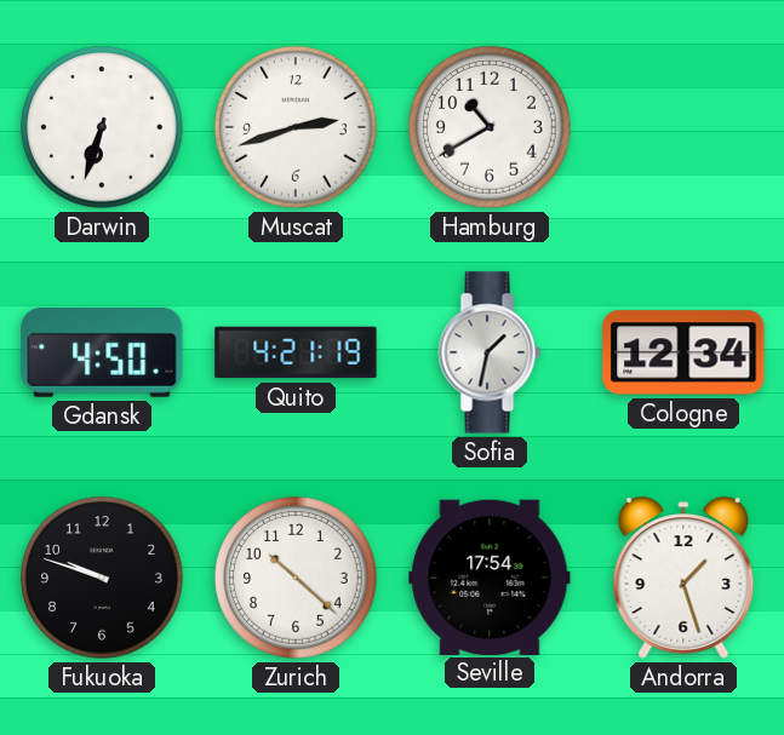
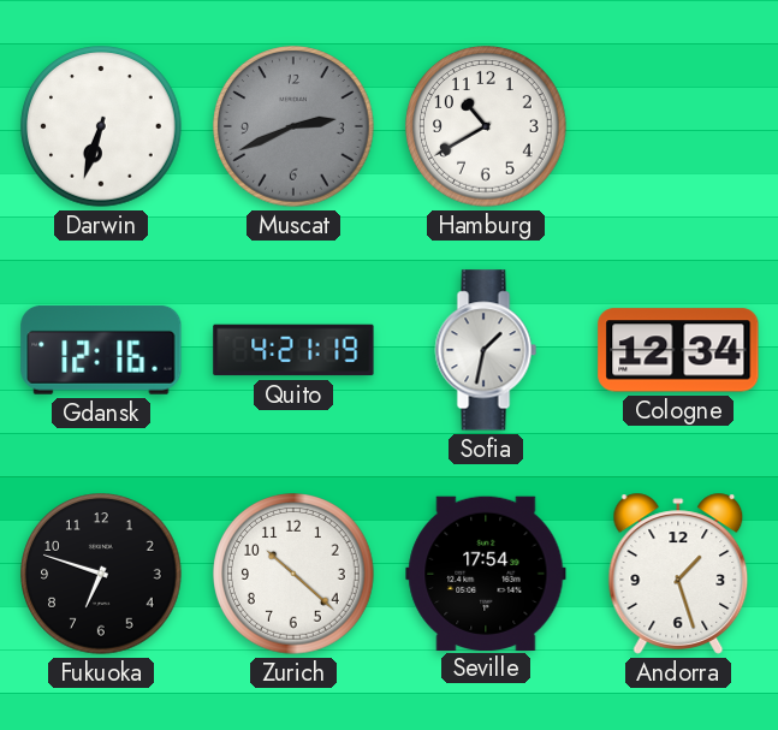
Muscat: 2:42 -> 2:41 (293, 126)
Muscat dial: white -> grey (293, 126)
Gdansk: 4:50 -> 12:16 (101, 350)
Fukuoka: 9:48 -> 6:48 (101, 574)
